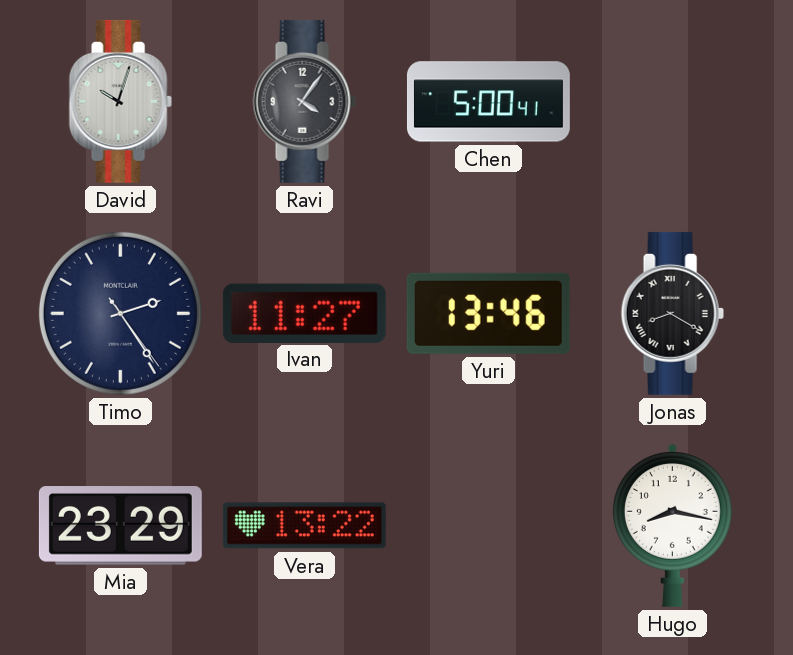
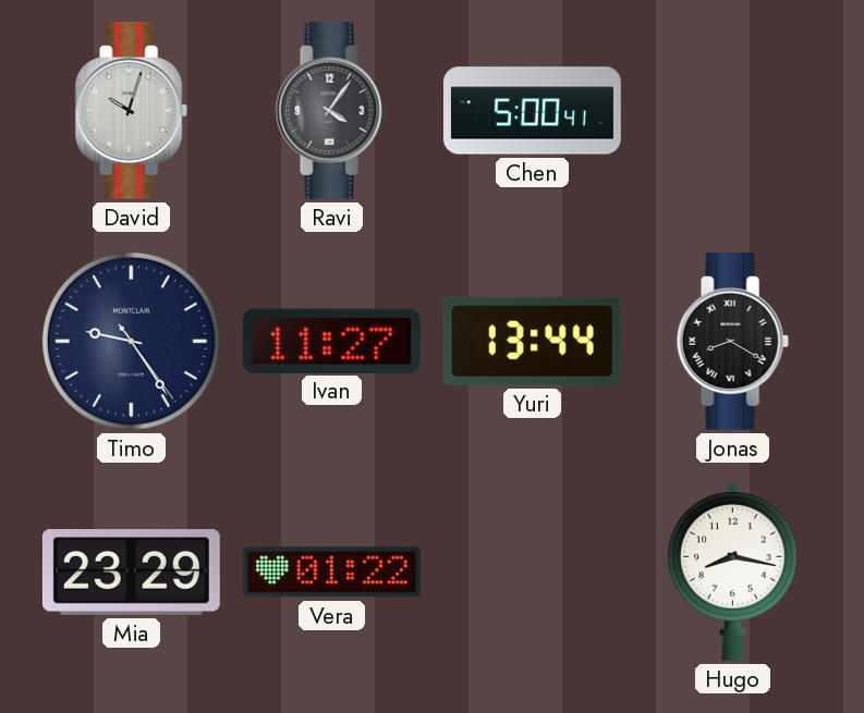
Timo: 2:24 -> 9:24 (131, 341)
Yuri: 13:46 -> 13:44 (532, 341)
Vera: 13:22 -> 01:22 (331, 573)
